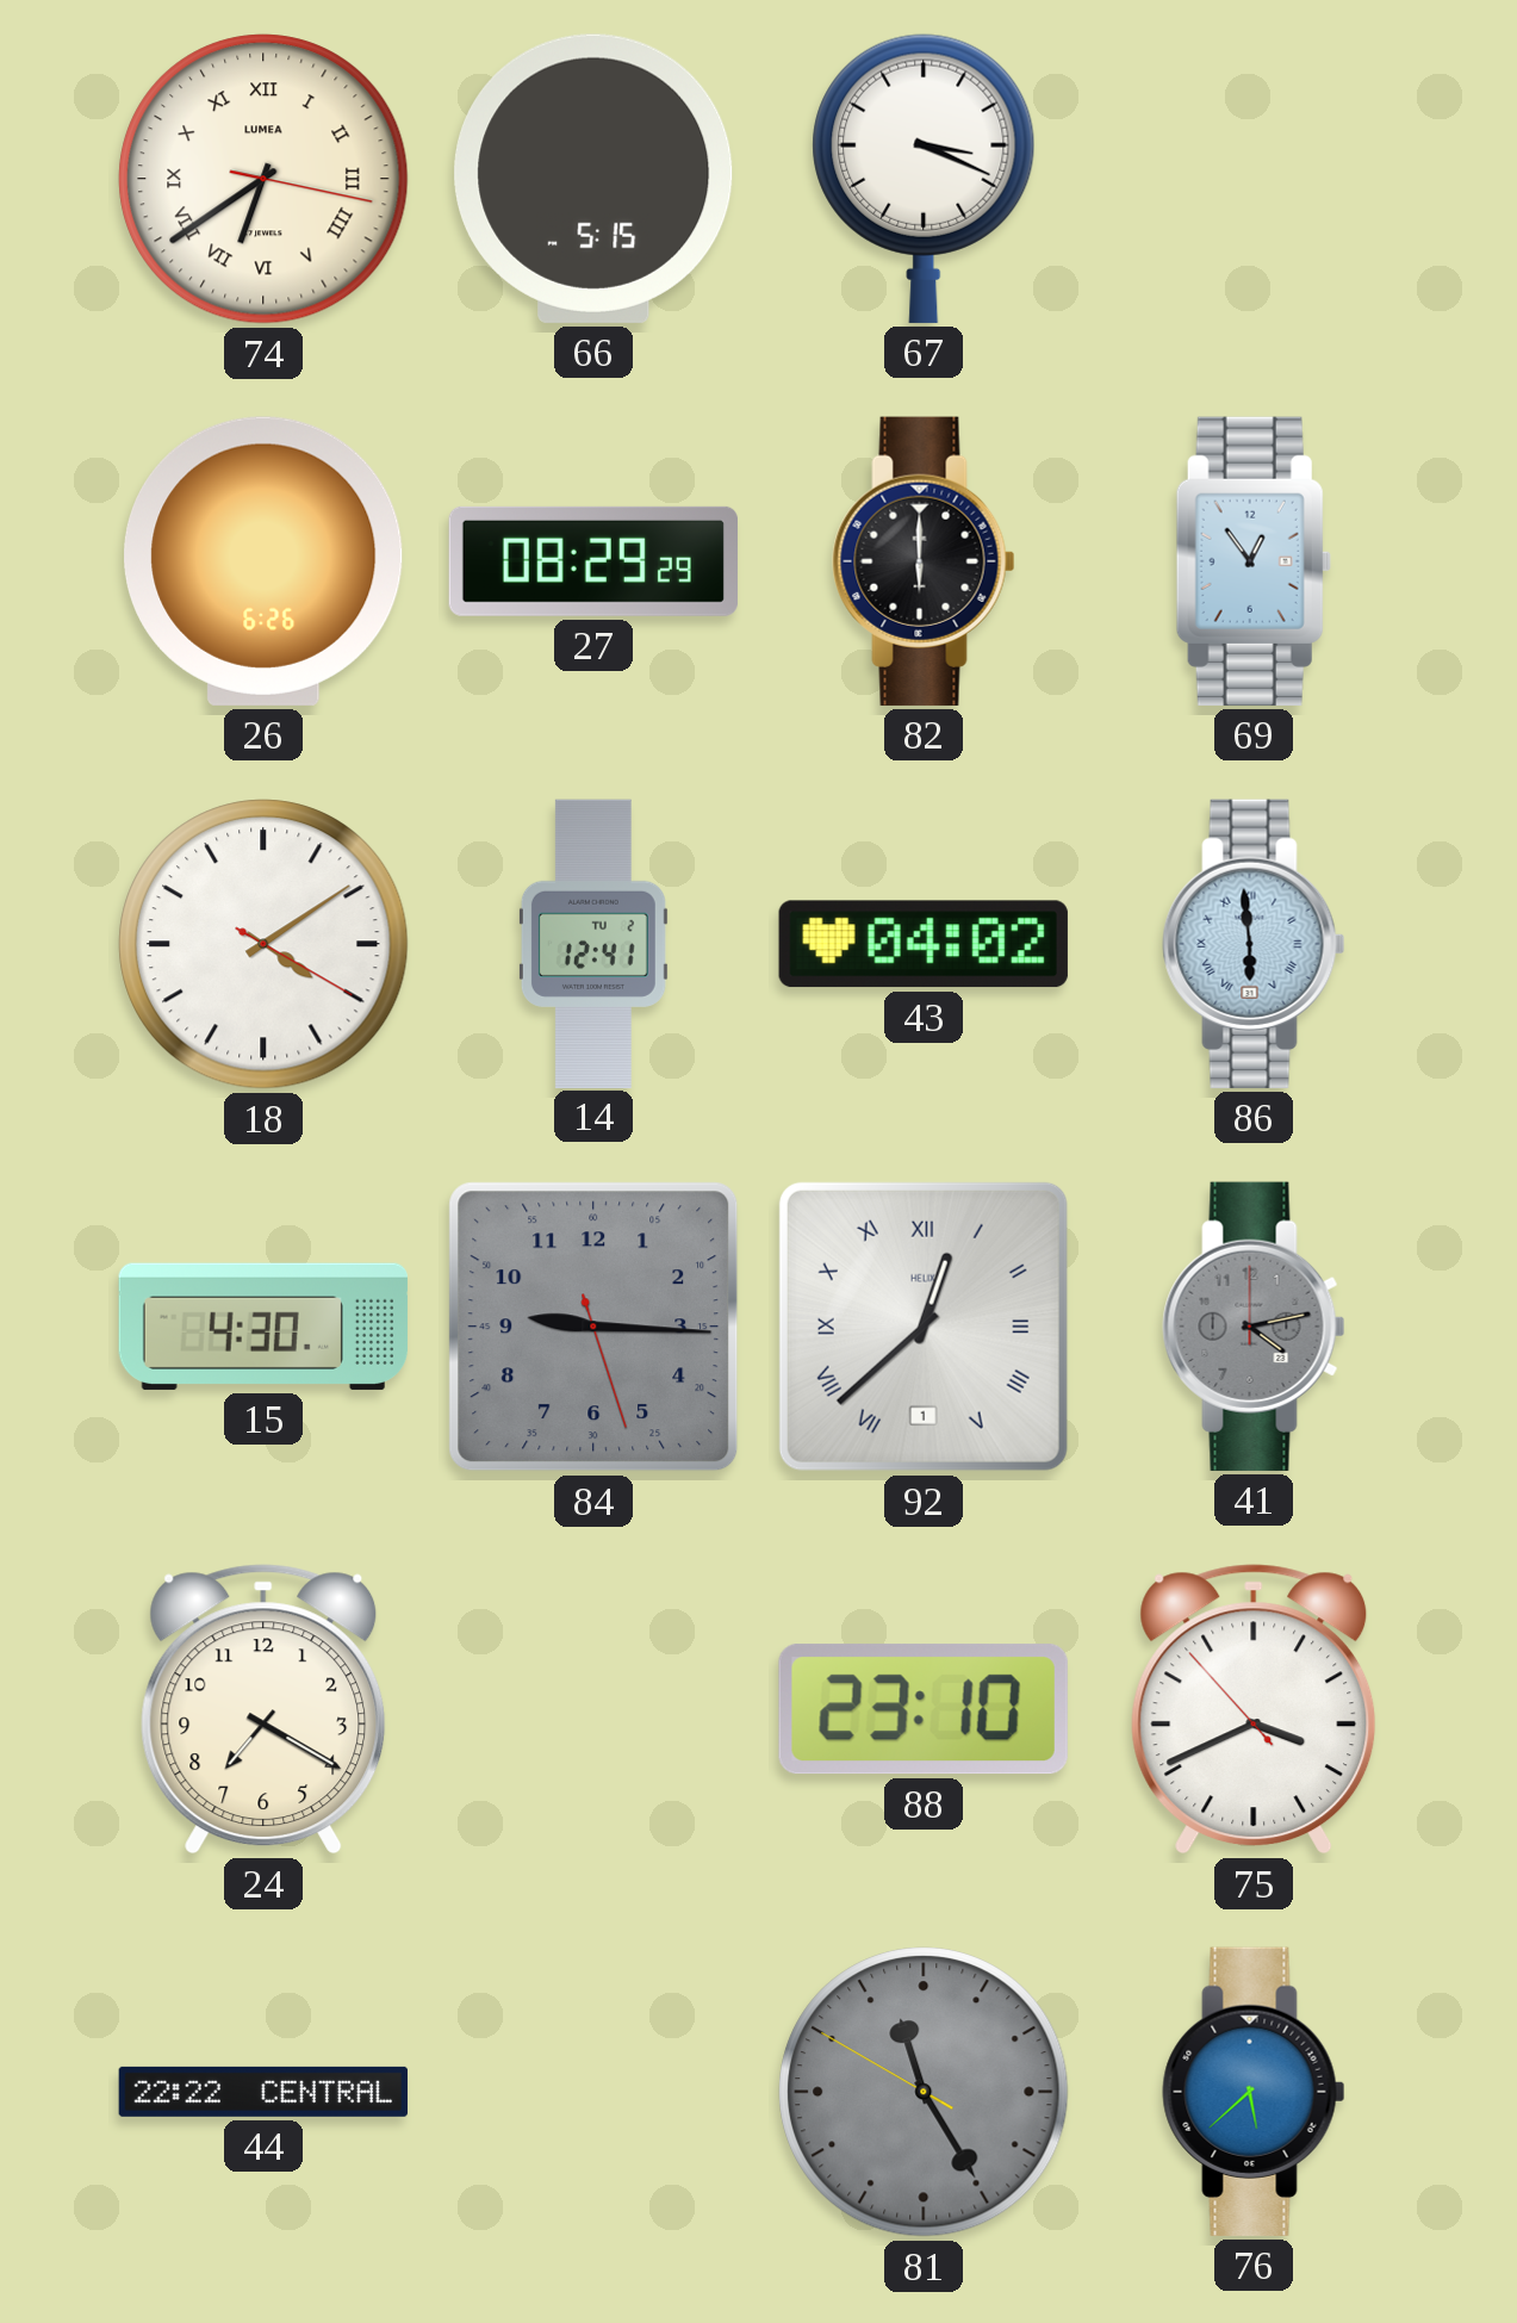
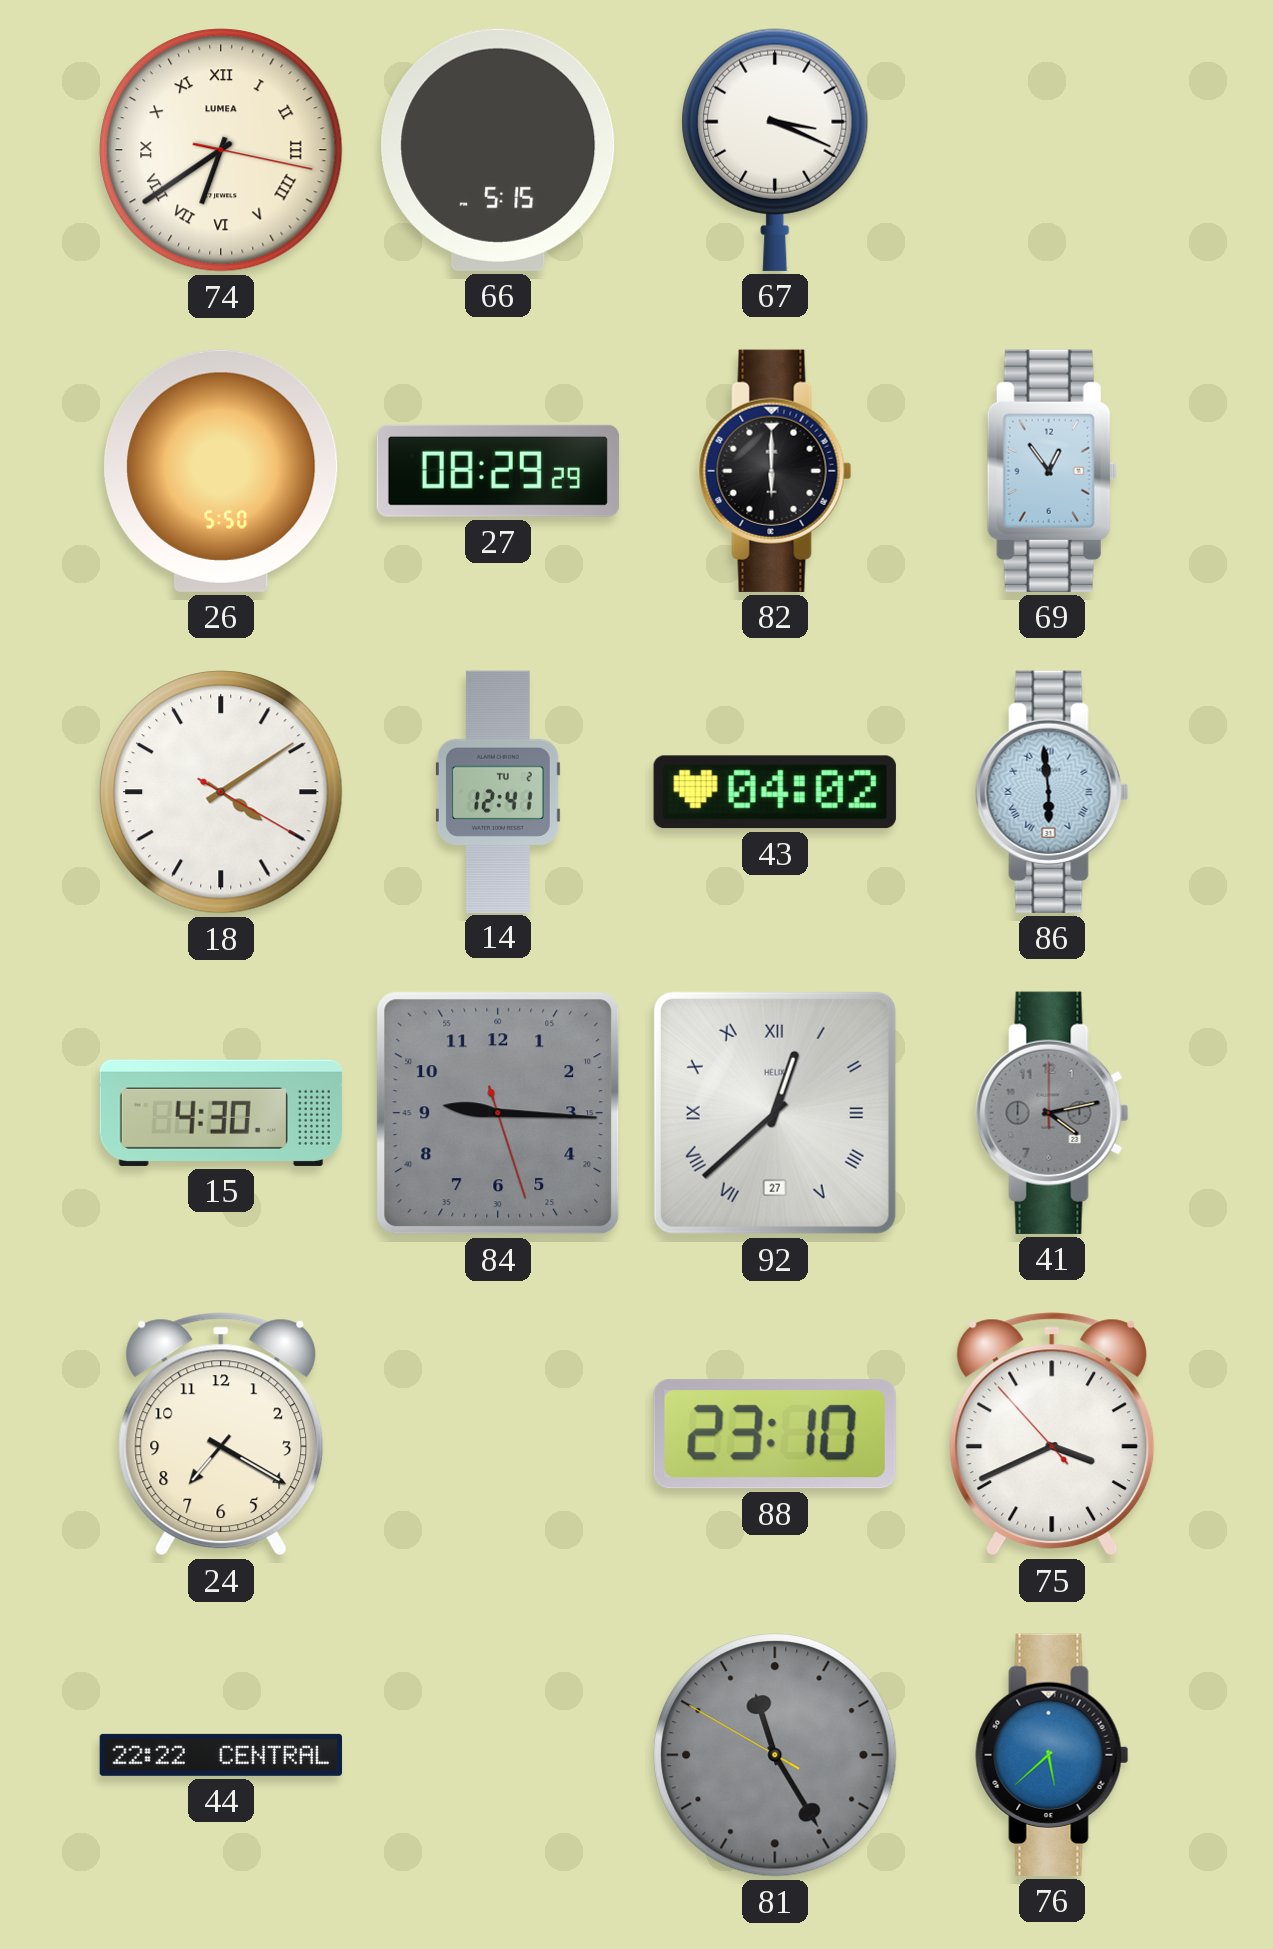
26: 6:26 -> 5:50 (221, 471)
92 date: 1 -> 27 (775, 1113)
